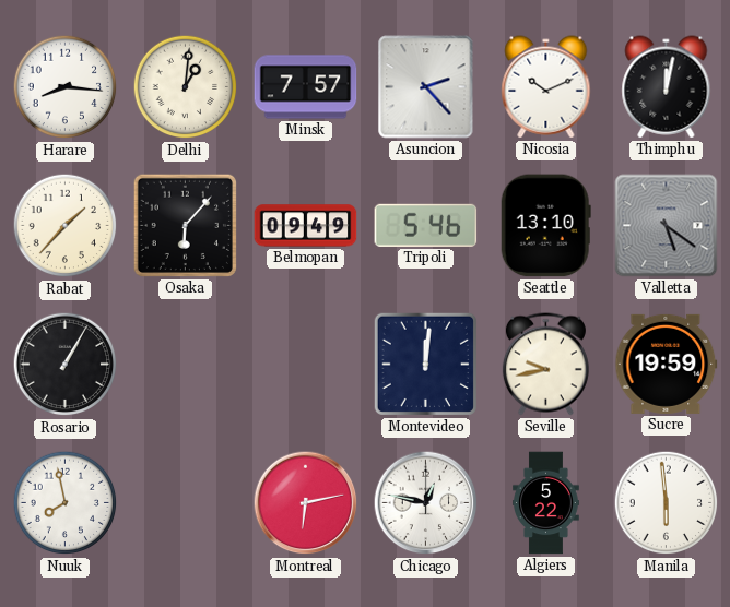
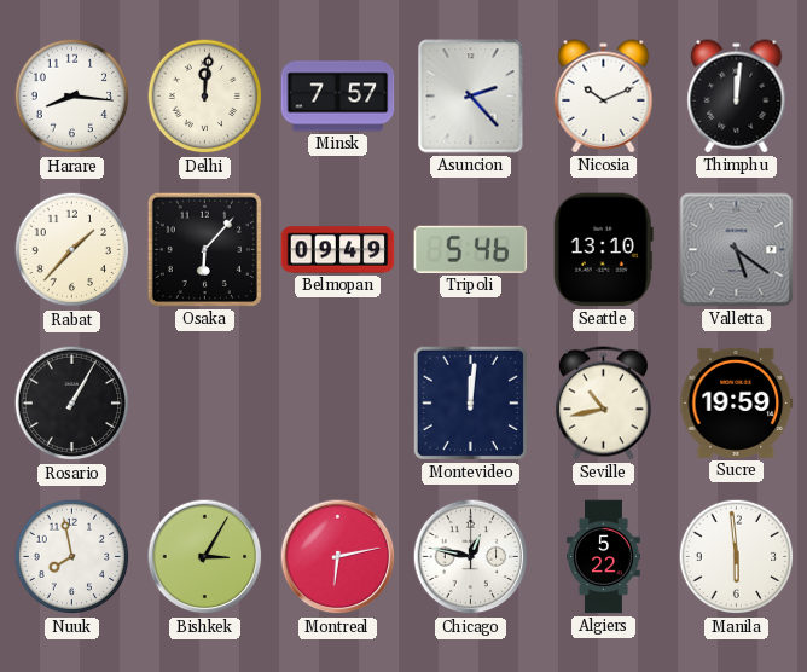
Delhi: 1:01 -> 12:01 (205, 97)
Thimphu: 12:02 -> 12:01 (737, 97)
Seville: 9:43 -> 10:43 (603, 404)
Bishkek: none -> 3:05 (205, 557)
